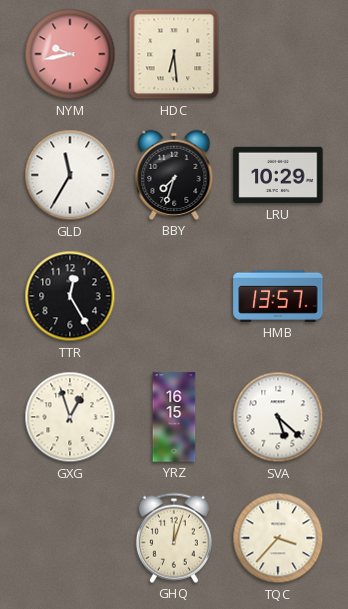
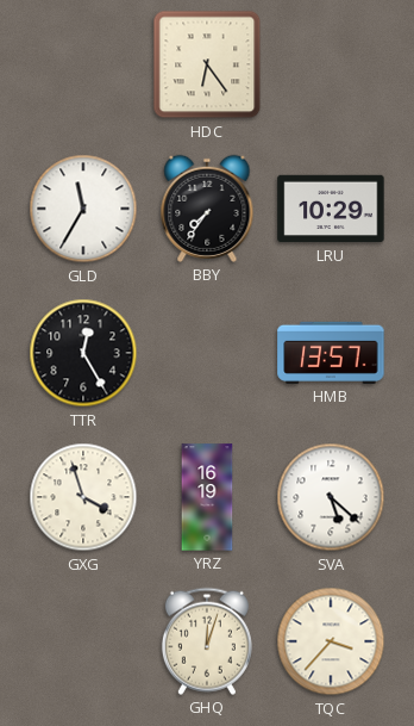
NYM: 9:43 -> none (70, 54)
HDC: 6:29 -> 6:24 (207, 64)
BBY: 7:33 -> 7:36 (207, 209)
GXG: 12:57 -> 3:57 (83, 497)
YRZ: 16:15 -> 16:19 (207, 497)
